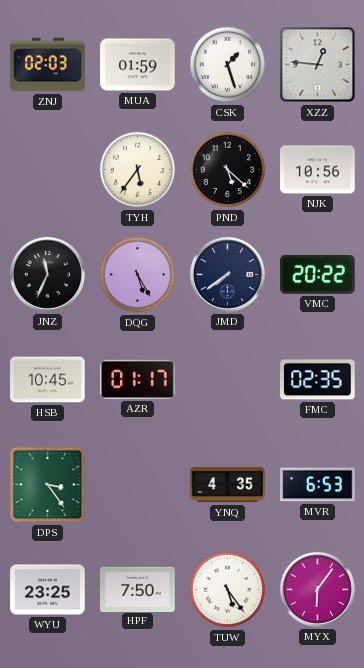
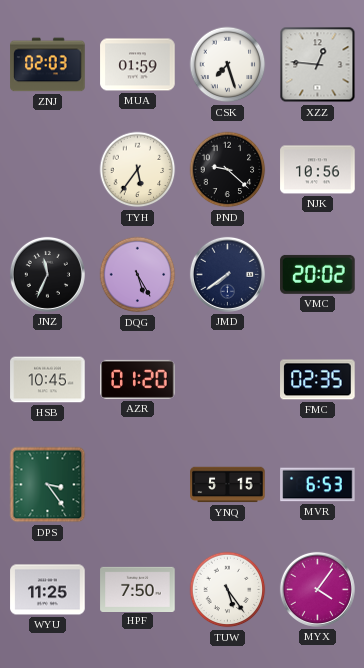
CSK: 1:27 -> 7:27 (228, 65)
PND: 5:22 -> 9:22 (228, 170)
VMC: 20:22 -> 20:02 (318, 274)
AZR: 01:17 -> 01:20 (138, 379)
YNQ: 4:35 -> 5:15 (228, 485)
WYU: 23:25 -> 11:25 (48, 590)
MYX: 6:06 -> 4:06 (317, 589)
